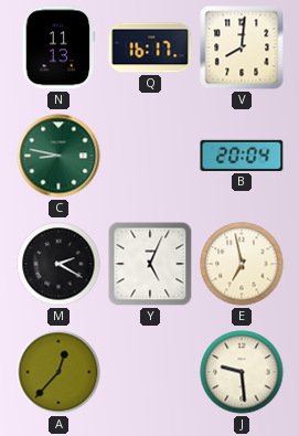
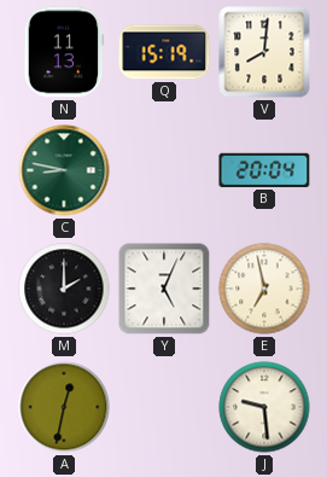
Q: 16:17 -> 15:19 (164, 52)
M: 2:20 -> 2:00 (64, 289)
A: 12:37 -> 12:32 (64, 407)
